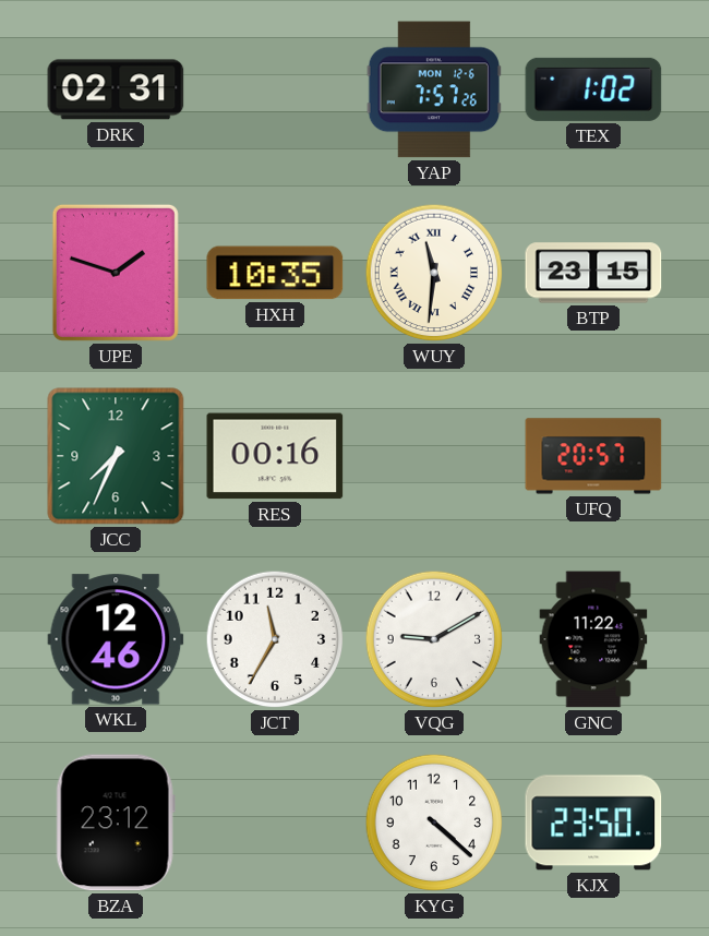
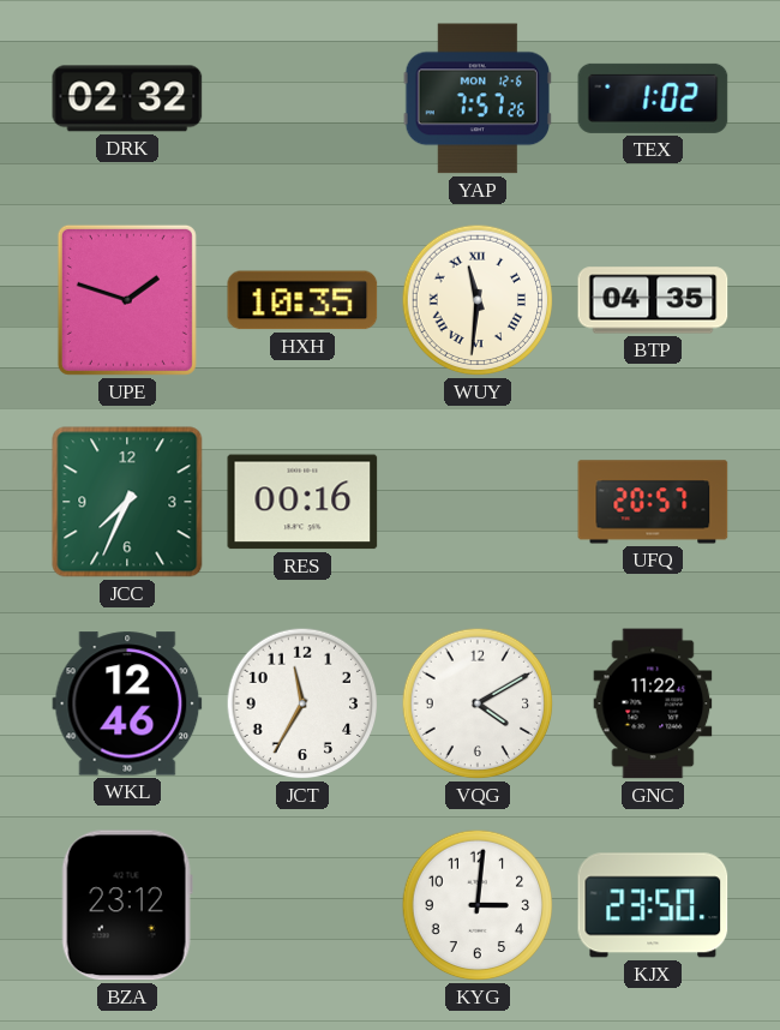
DRK: 02:31 -> 02:32 (127, 98)
BTP: 23:15 -> 04:35 (653, 300)
VQG: 9:10 -> 4:10 (478, 703)
KYG: 4:22 -> 3:01 (478, 905)
